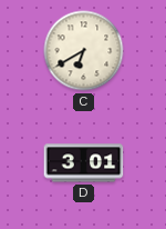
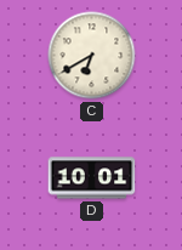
D: 3:01 -> 10:01 (92, 178)
